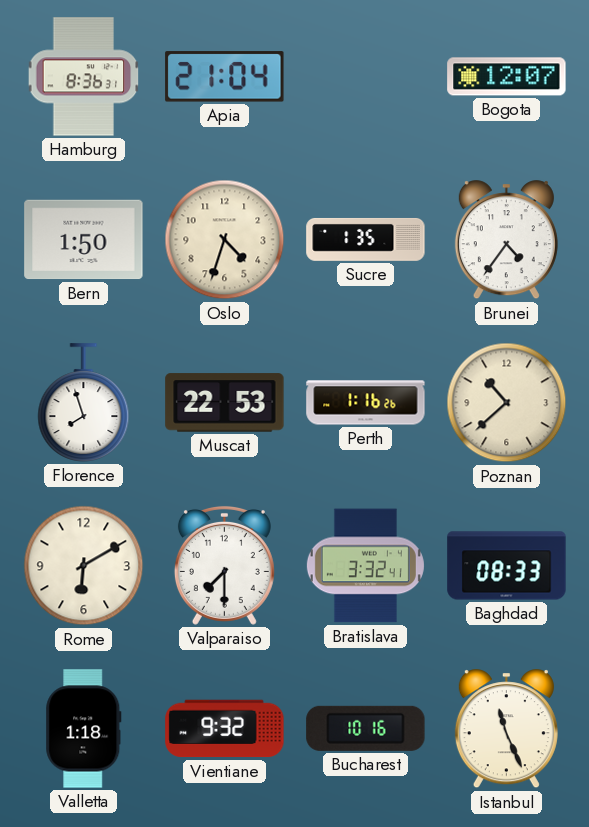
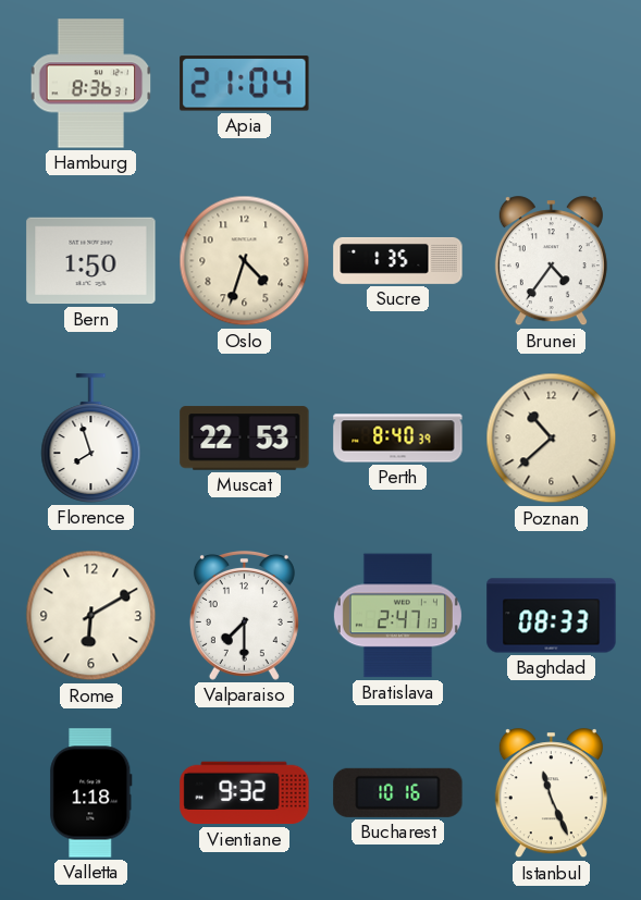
Bogota: 12:07 -> none (507, 77)
Perth: 1:16 -> 8:40 (398, 439)
Bratislava: 3:32 -> 2:47 (397, 616)
